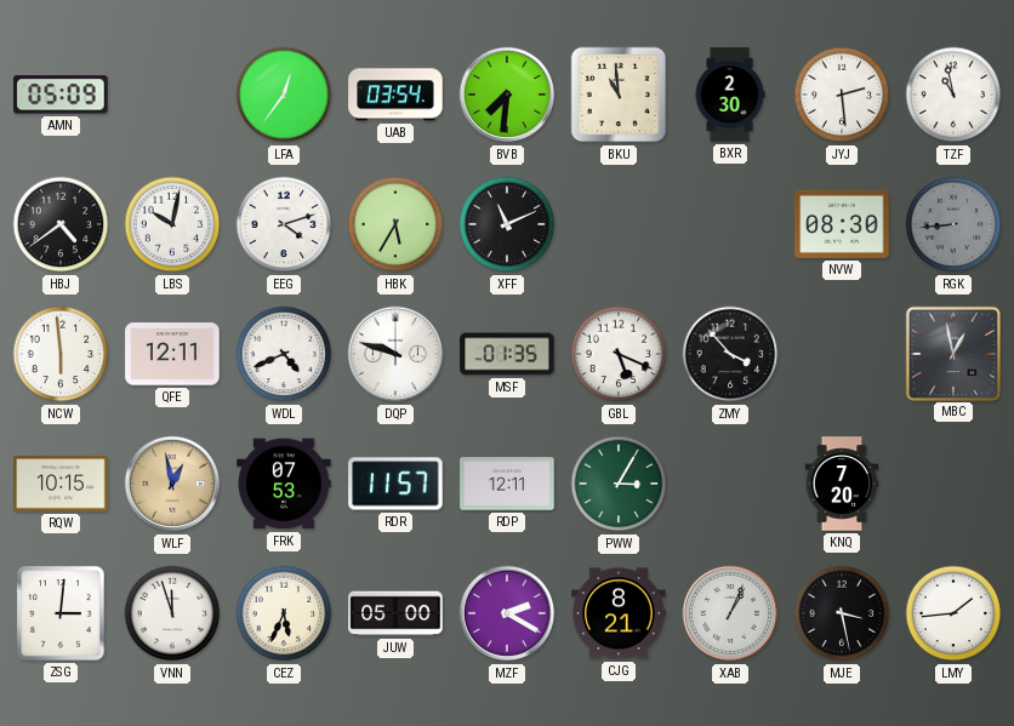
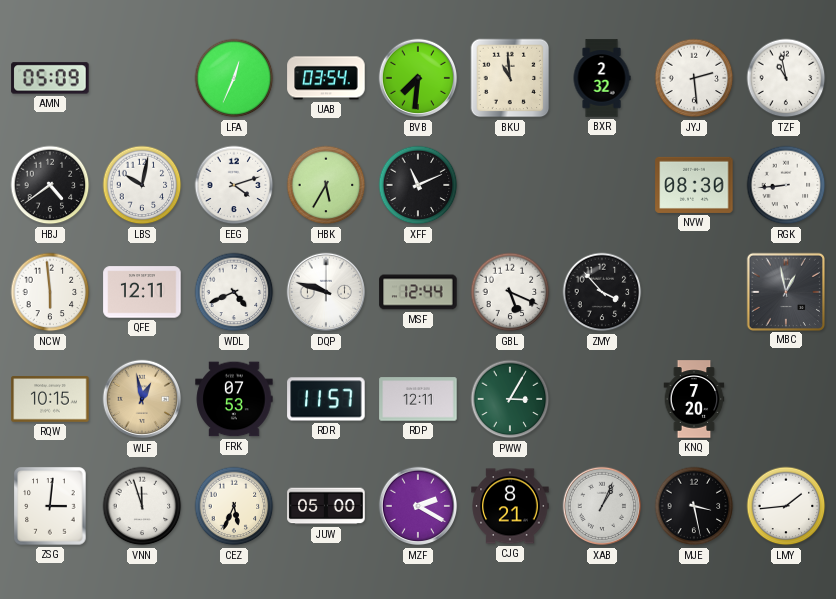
LFA: 12:36 -> 12:34 (234, 78)
BXR: 2:30 -> 2:32 (602, 78)
RGK dial: grey -> white (786, 185)
MSF: 01:35 -> 12:44 (418, 292)
